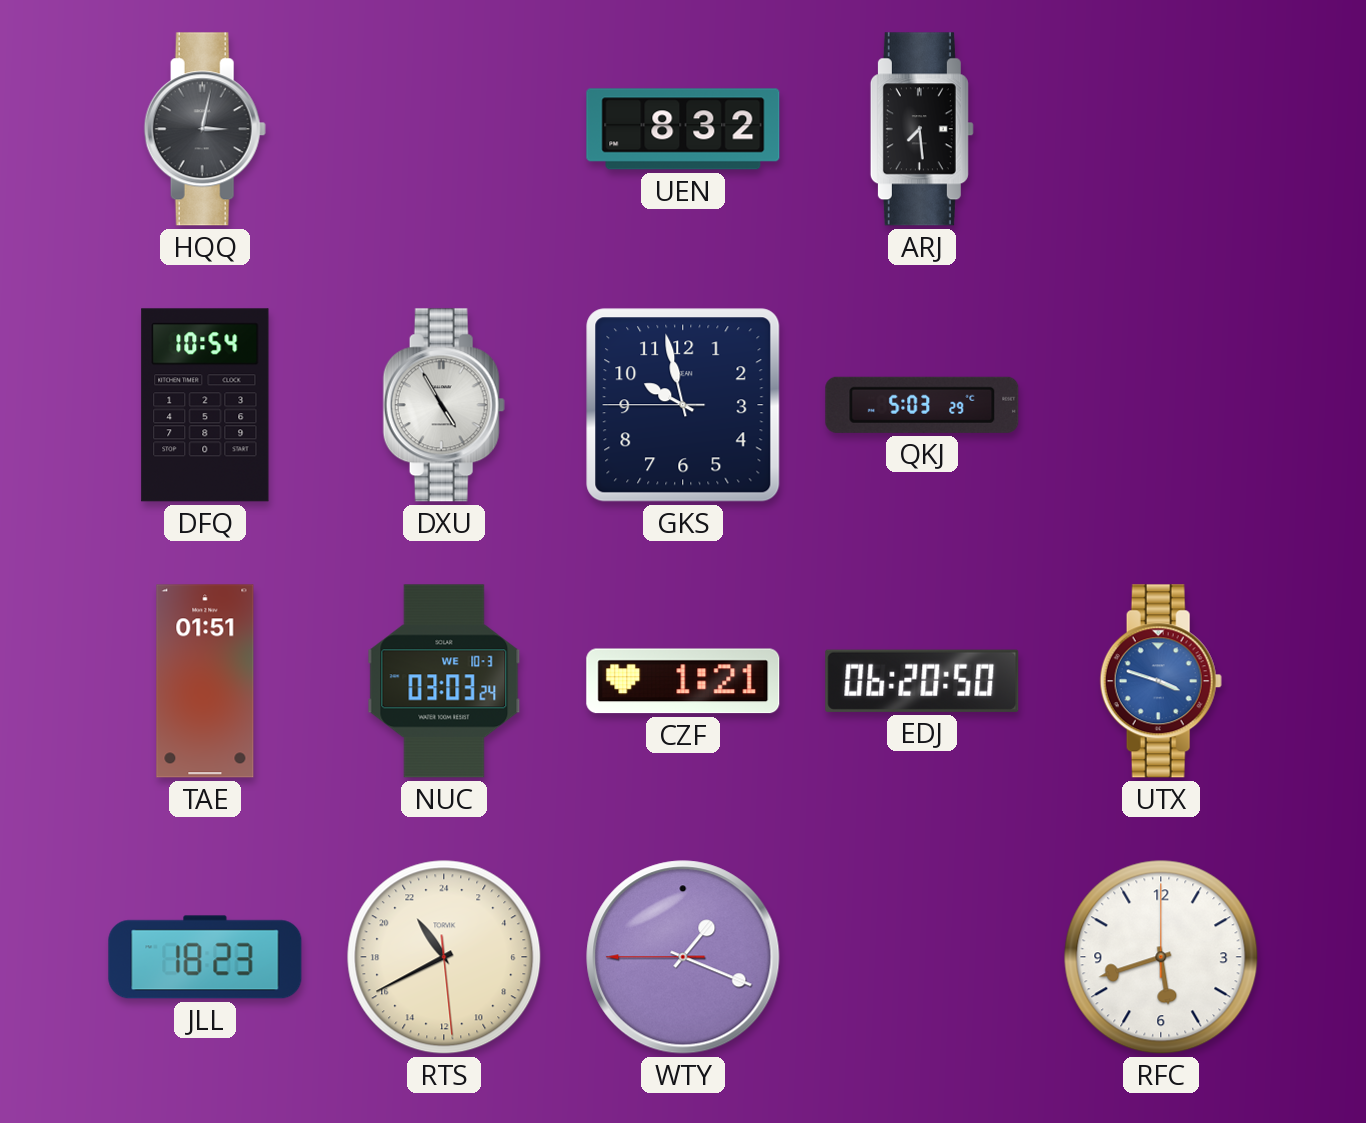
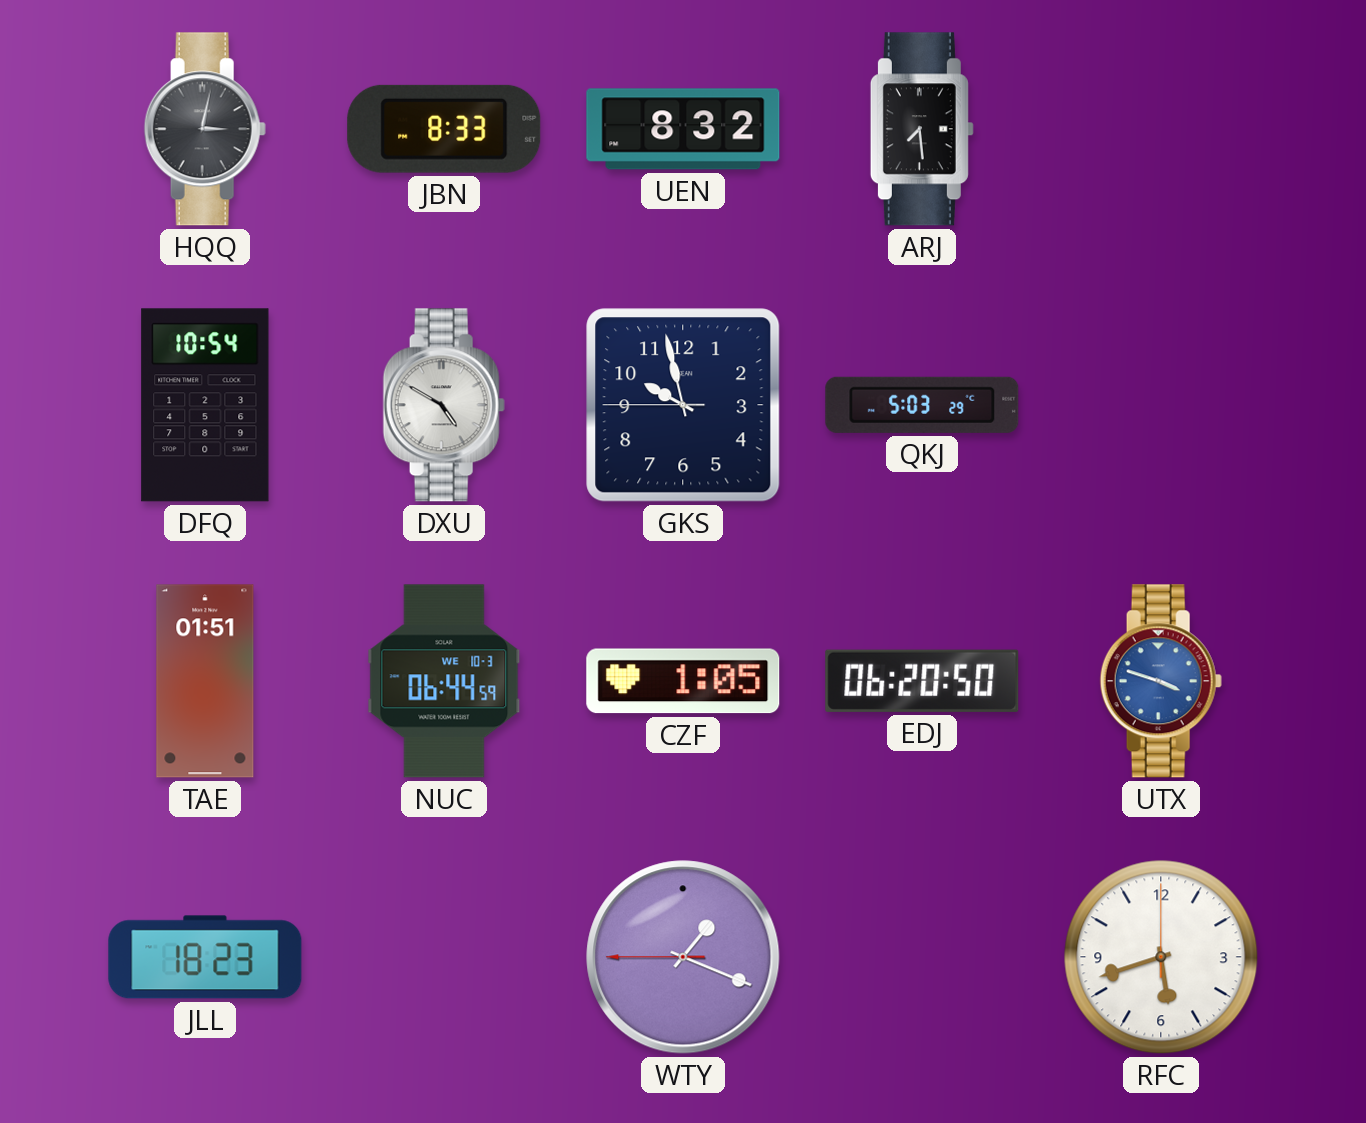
JBN: none -> 8:33 (444, 129)
DXU: 4:55 -> 4:50 (444, 405)
NUC: 03:03 -> 06:44 (444, 681)
CZF: 1:21 -> 1:05 (683, 681)
RTS: 21:40 -> none (444, 957)
